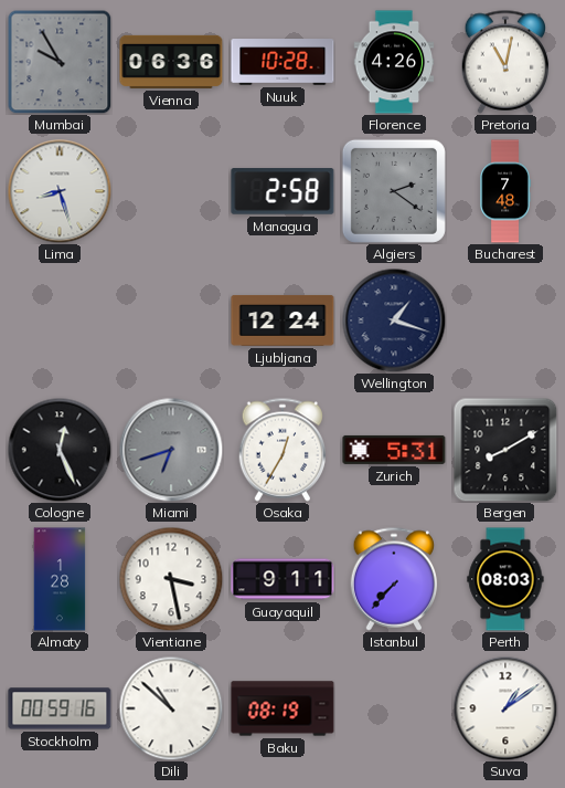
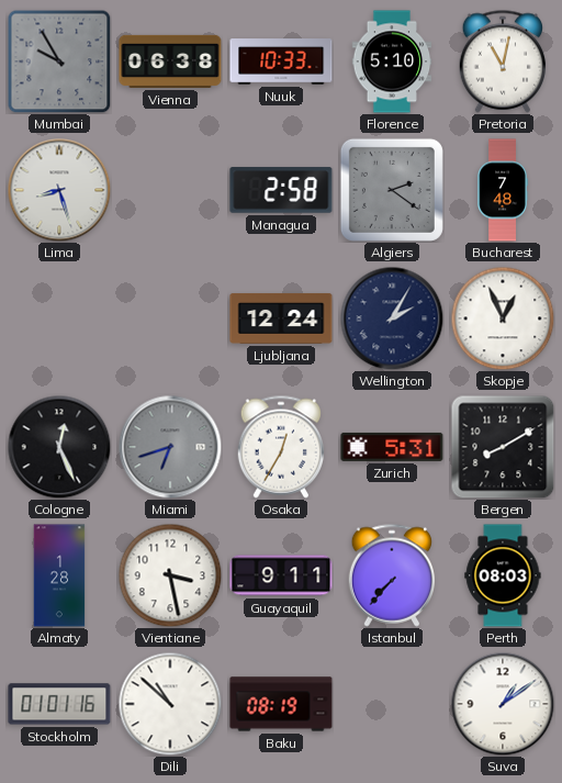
Vienna: 06:36 -> 06:38 (170, 61)
Nuuk: 10:28 -> 10:33 (281, 61)
Florence: 4:26 -> 5:10 (392, 61)
Wellington: 1:18 -> 2:05 (392, 318)
Skopje: none -> 12:56 (503, 318)
Stockholm: 00:59 -> 01:01 (59, 704)
